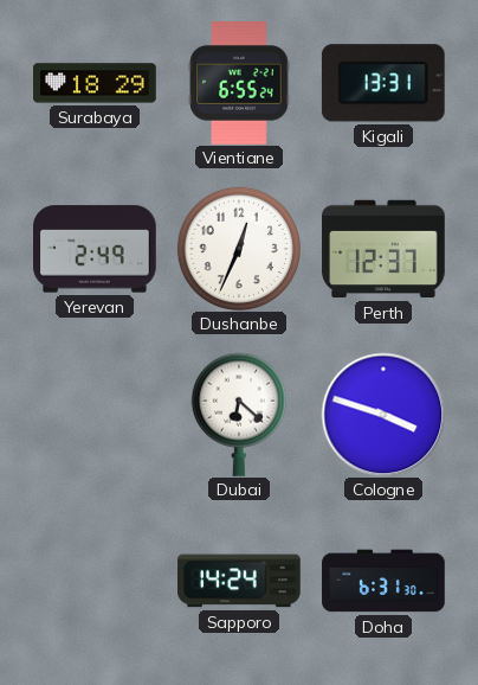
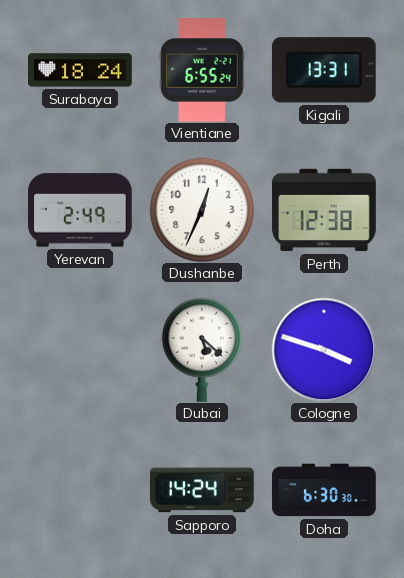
Surabaya: 18:29 -> 18:24 (80, 70)
Perth: 12:37 -> 12:38 (324, 210)
Dubai: 6:22 -> 5:22 (202, 350)
Doha: 6:31 -> 6:30 (324, 490)
